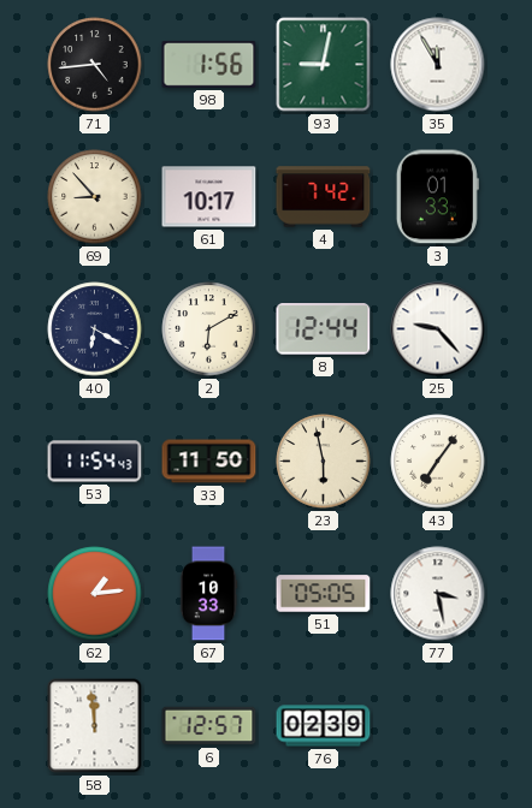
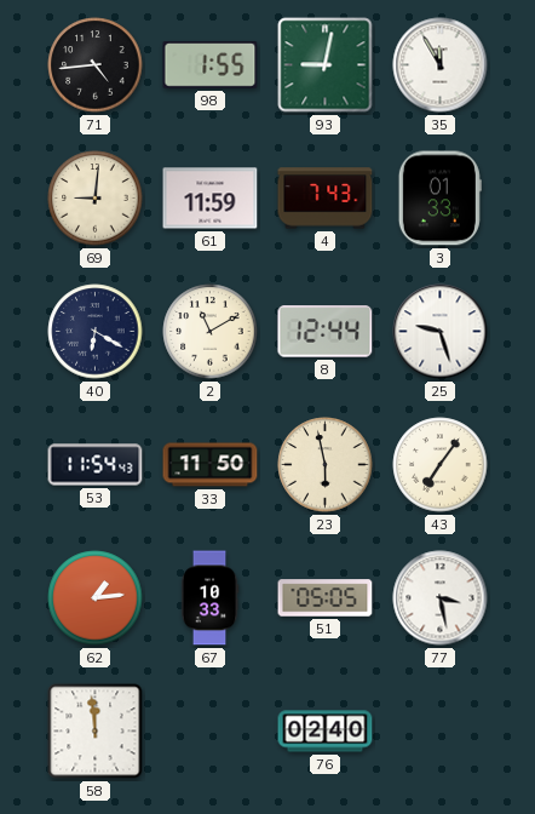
98: 1:56 -> 1:55 (211, 65)
69: 8:53 -> 9:01 (96, 199)
61: 10:17 -> 11:59 (211, 199)
4: 7:42 -> 7:43 (326, 199)
2: 6:10 -> 11:10 (211, 332)
25: 9:23 -> 9:27 (441, 332)
6: 12:57 -> none (209, 726)
76: 02:39 -> 02:40 (326, 732)
